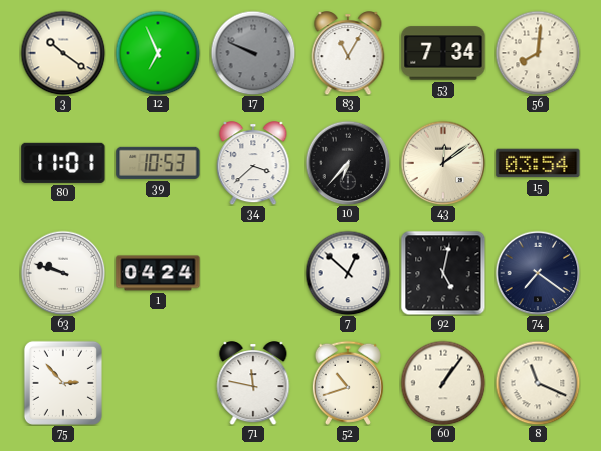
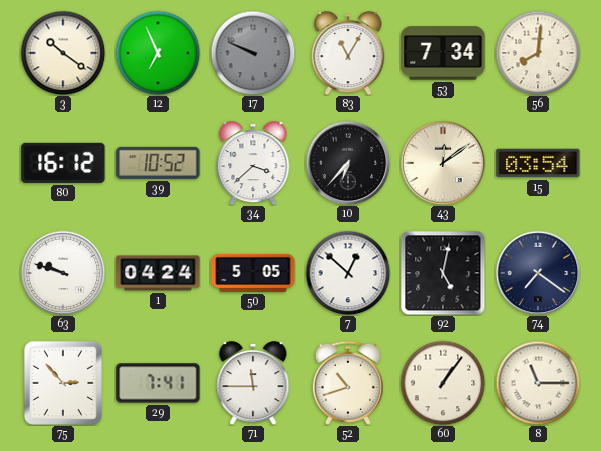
80: 11:01 -> 16:12 (63, 163)
39: 10:53 -> 10:52 (158, 163)
50: none -> 5:05 (253, 273)
29: none -> 7:41 (158, 383)
71: 11:47 -> 11:45 (253, 383)
8: 11:19 -> 11:15 (538, 383)
